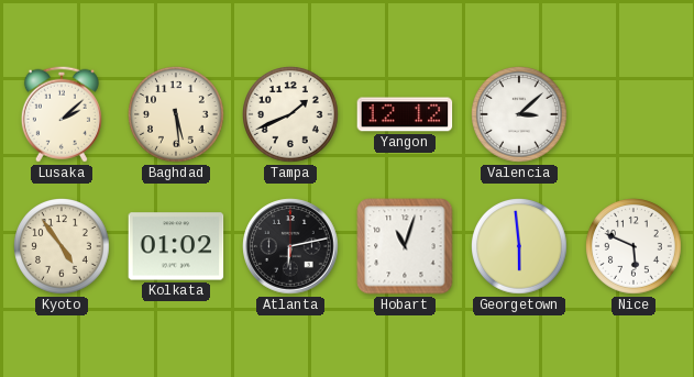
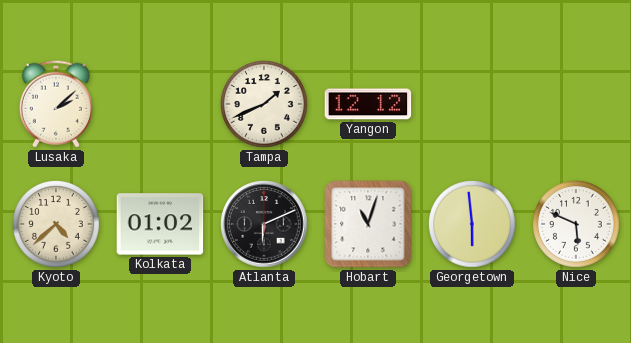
Baghdad: 5:29 -> none (177, 115)
Valencia: 3:08 -> none (520, 115)
Kyoto: 4:54 -> 4:38 (57, 225)
Atlanta: 6:13 -> 6:11 (264, 224)
